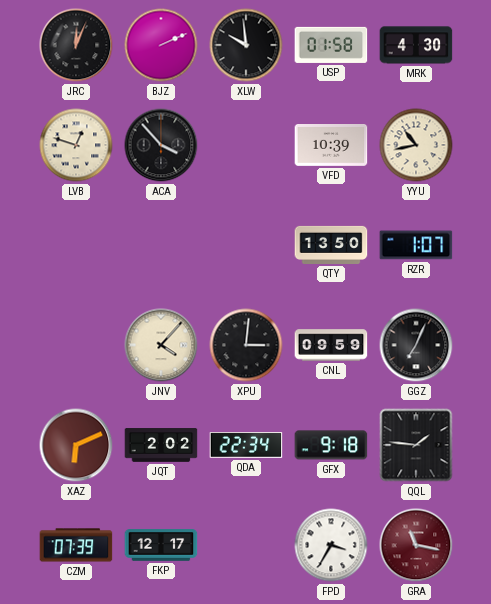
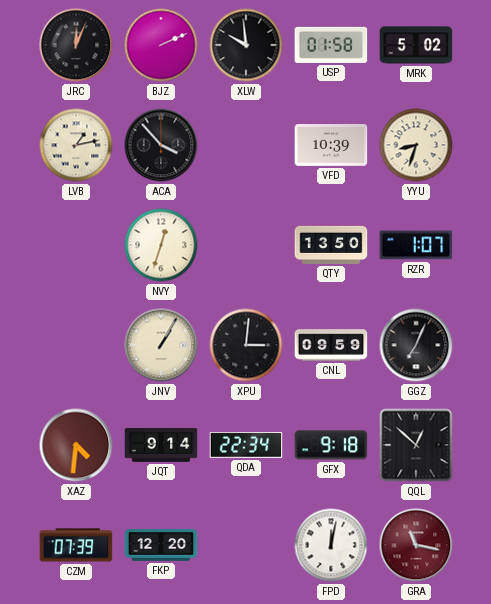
MRK: 4:30 -> 5:02 (416, 45)
LVB: 12:48 -> 1:13 (76, 145)
YYU: 10:43 -> 8:33 (416, 145)
NVY: none -> 12:33 (161, 245)
JNV: 4:07 -> 1:05 (161, 345)
XAZ: 6:11 -> 4:31 (76, 445)
JQT: 2:02 -> 9:14 (161, 445)
QQL: 1:46 -> 12:52 (416, 445)
FKP: 12:17 -> 12:20 (161, 545)
FPD: 3:35 -> 12:02 (331, 545)
